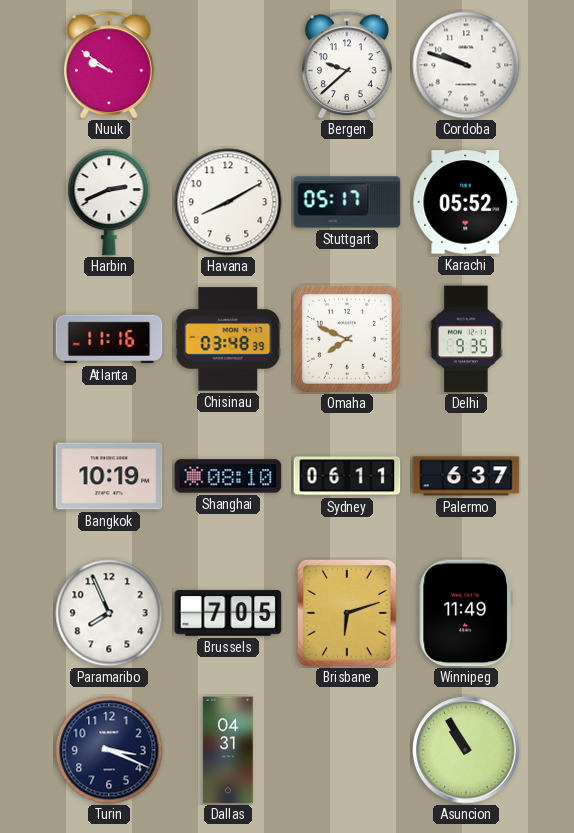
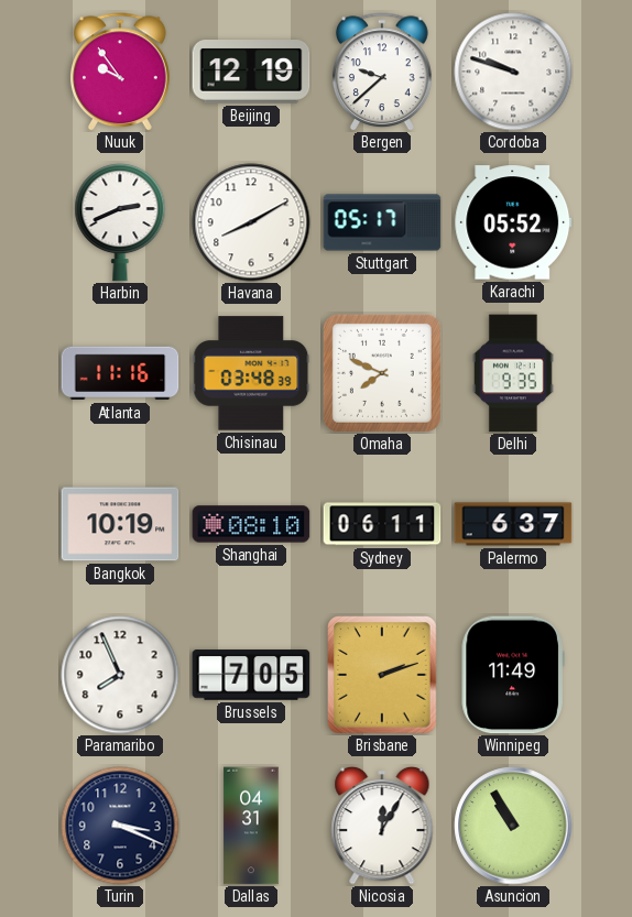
Nuuk: 9:51 -> 9:54 (120, 72)
Beijing: none -> 12:19 (251, 73)
Brisbane: 6:12 -> 2:12 (383, 676)
Nicosia: none -> 12:05 (382, 826)
